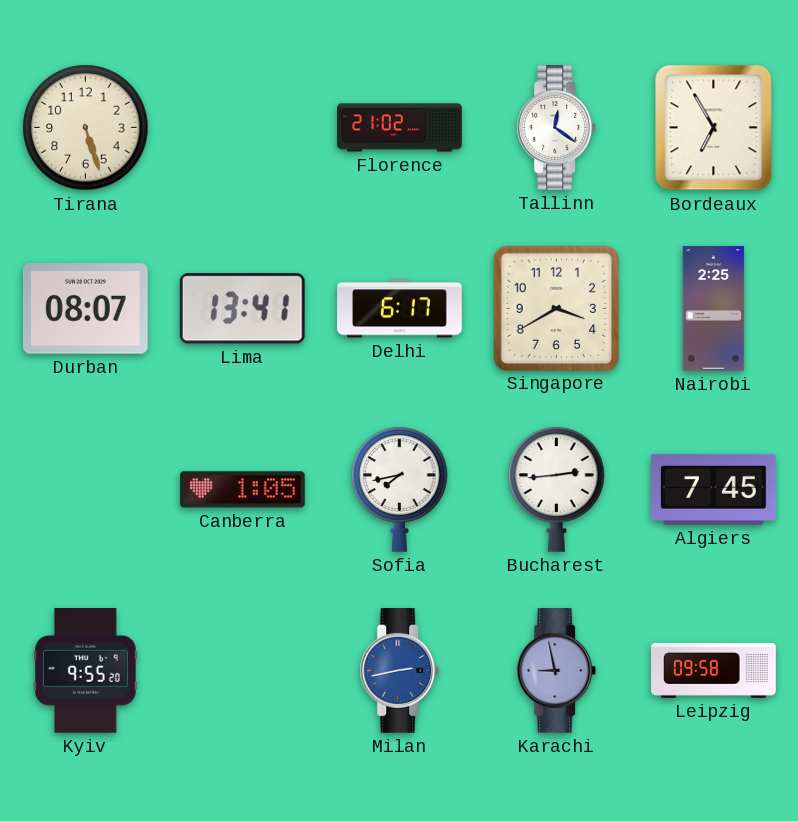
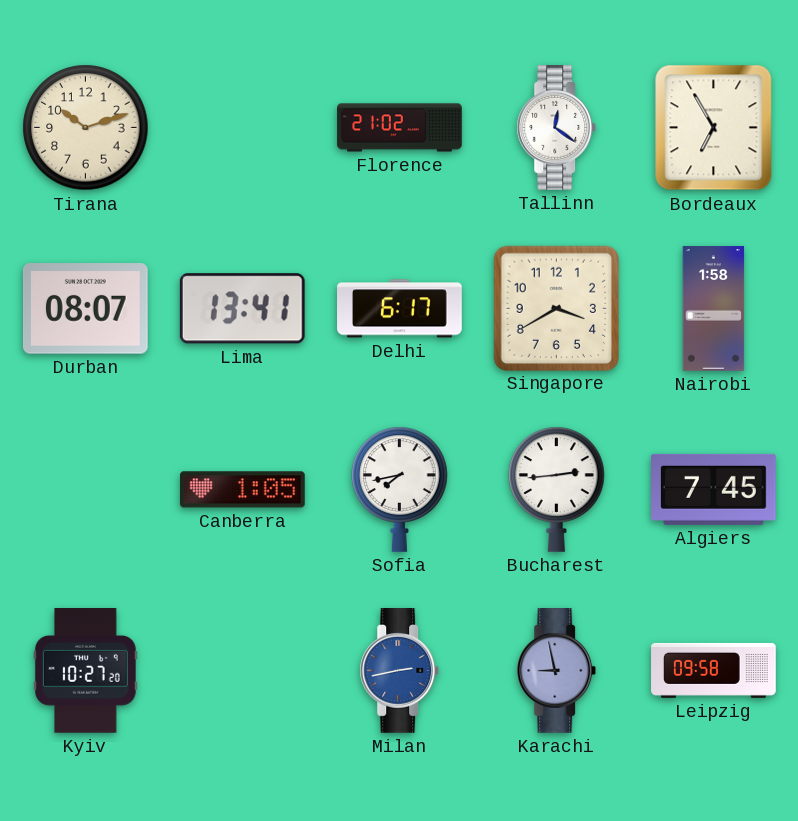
Tirana: 5:27 -> 10:12 (86, 128)
Nairobi: 2:25 -> 1:58 (714, 309)
Kyiv: 9:55 -> 10:27 (85, 671)
